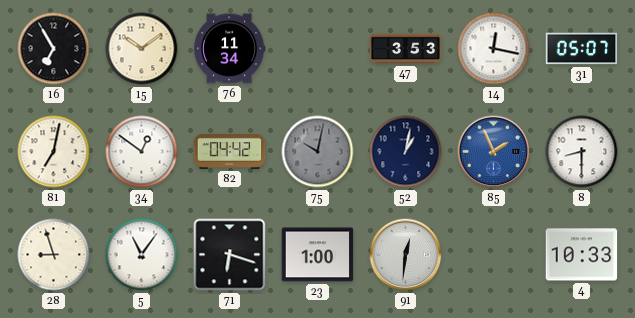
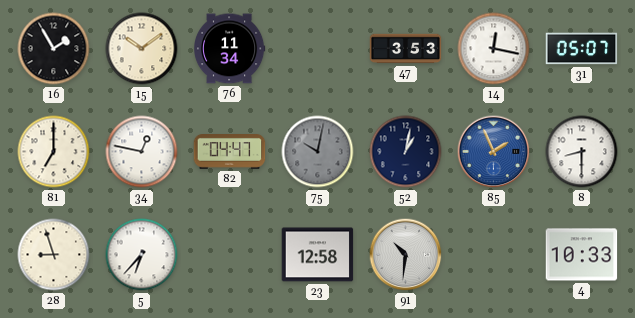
16: 6:55 -> 1:55 (54, 49)
81: 7:02 -> 7:00 (54, 152)
34: 12:51 -> 12:47 (142, 152)
82: 04:42 -> 04:47 (230, 152)
5: 11:06 -> 6:37 (142, 255)
71: 6:18 -> none (230, 255)
23: 1:00 -> 12:58 (318, 255)
91: 12:31 -> 10:31 (406, 255)
